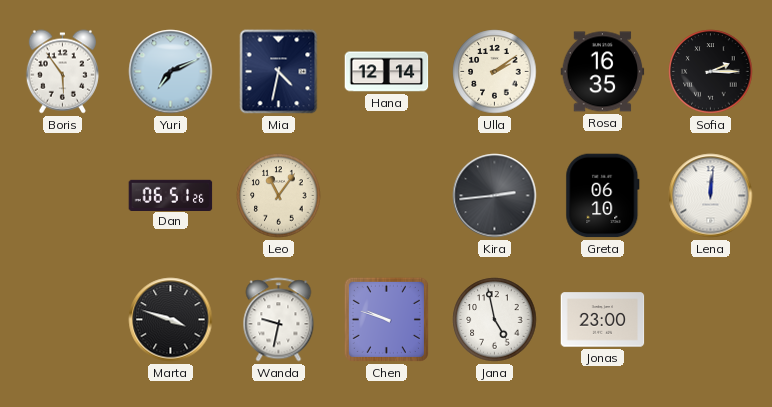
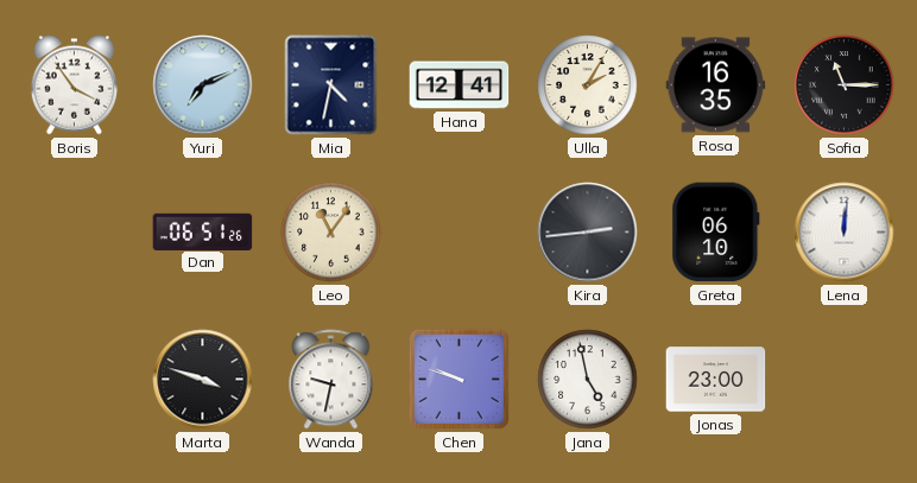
Boris: 5:54 -> 3:54 (74, 85)
Hana: 12:14 -> 12:41 (460, 85)
Ulla: 2:09 -> 2:05 (588, 85)
Sofia: 2:15 -> 11:15 (845, 85)
